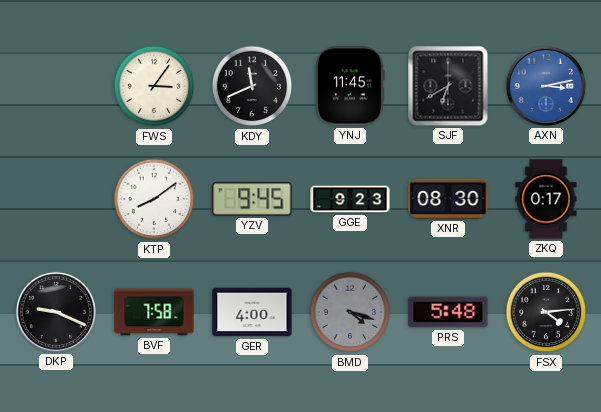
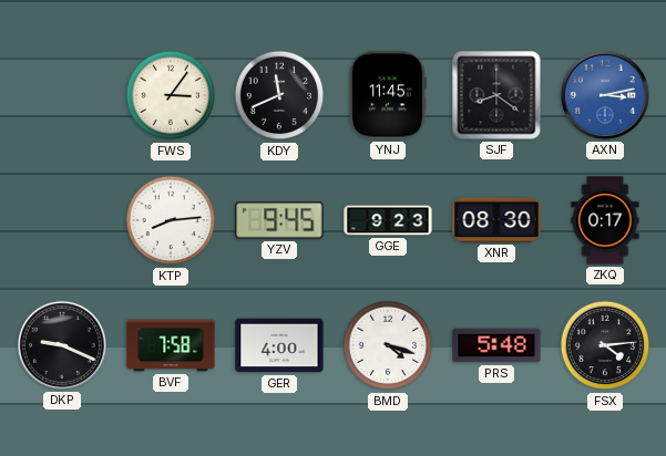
SJF: 6:40 -> 8:21 (496, 95)
KTP: 8:09 -> 8:14 (171, 220)
BMD dial: grey -> white (388, 345)
